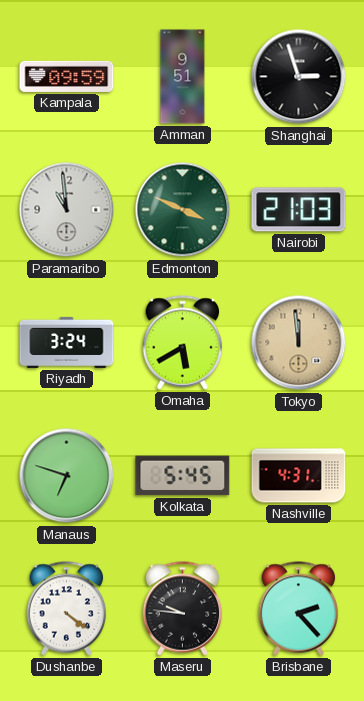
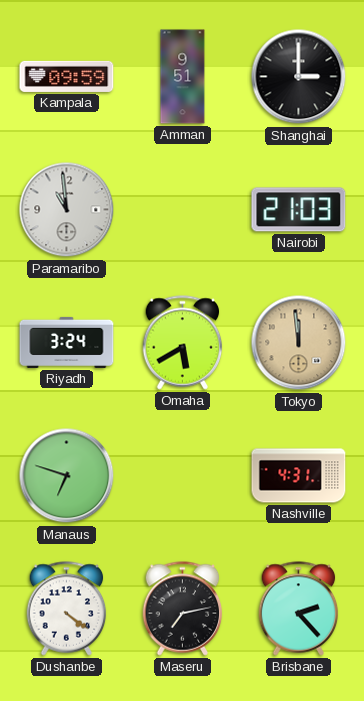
Shanghai: 2:57 -> 3:00 (299, 77)
Edmonton: 3:49 -> none (183, 210)
Kolkata: 5:45 -> none (183, 476)
Maseru: 9:46 -> 7:13 (183, 609)
